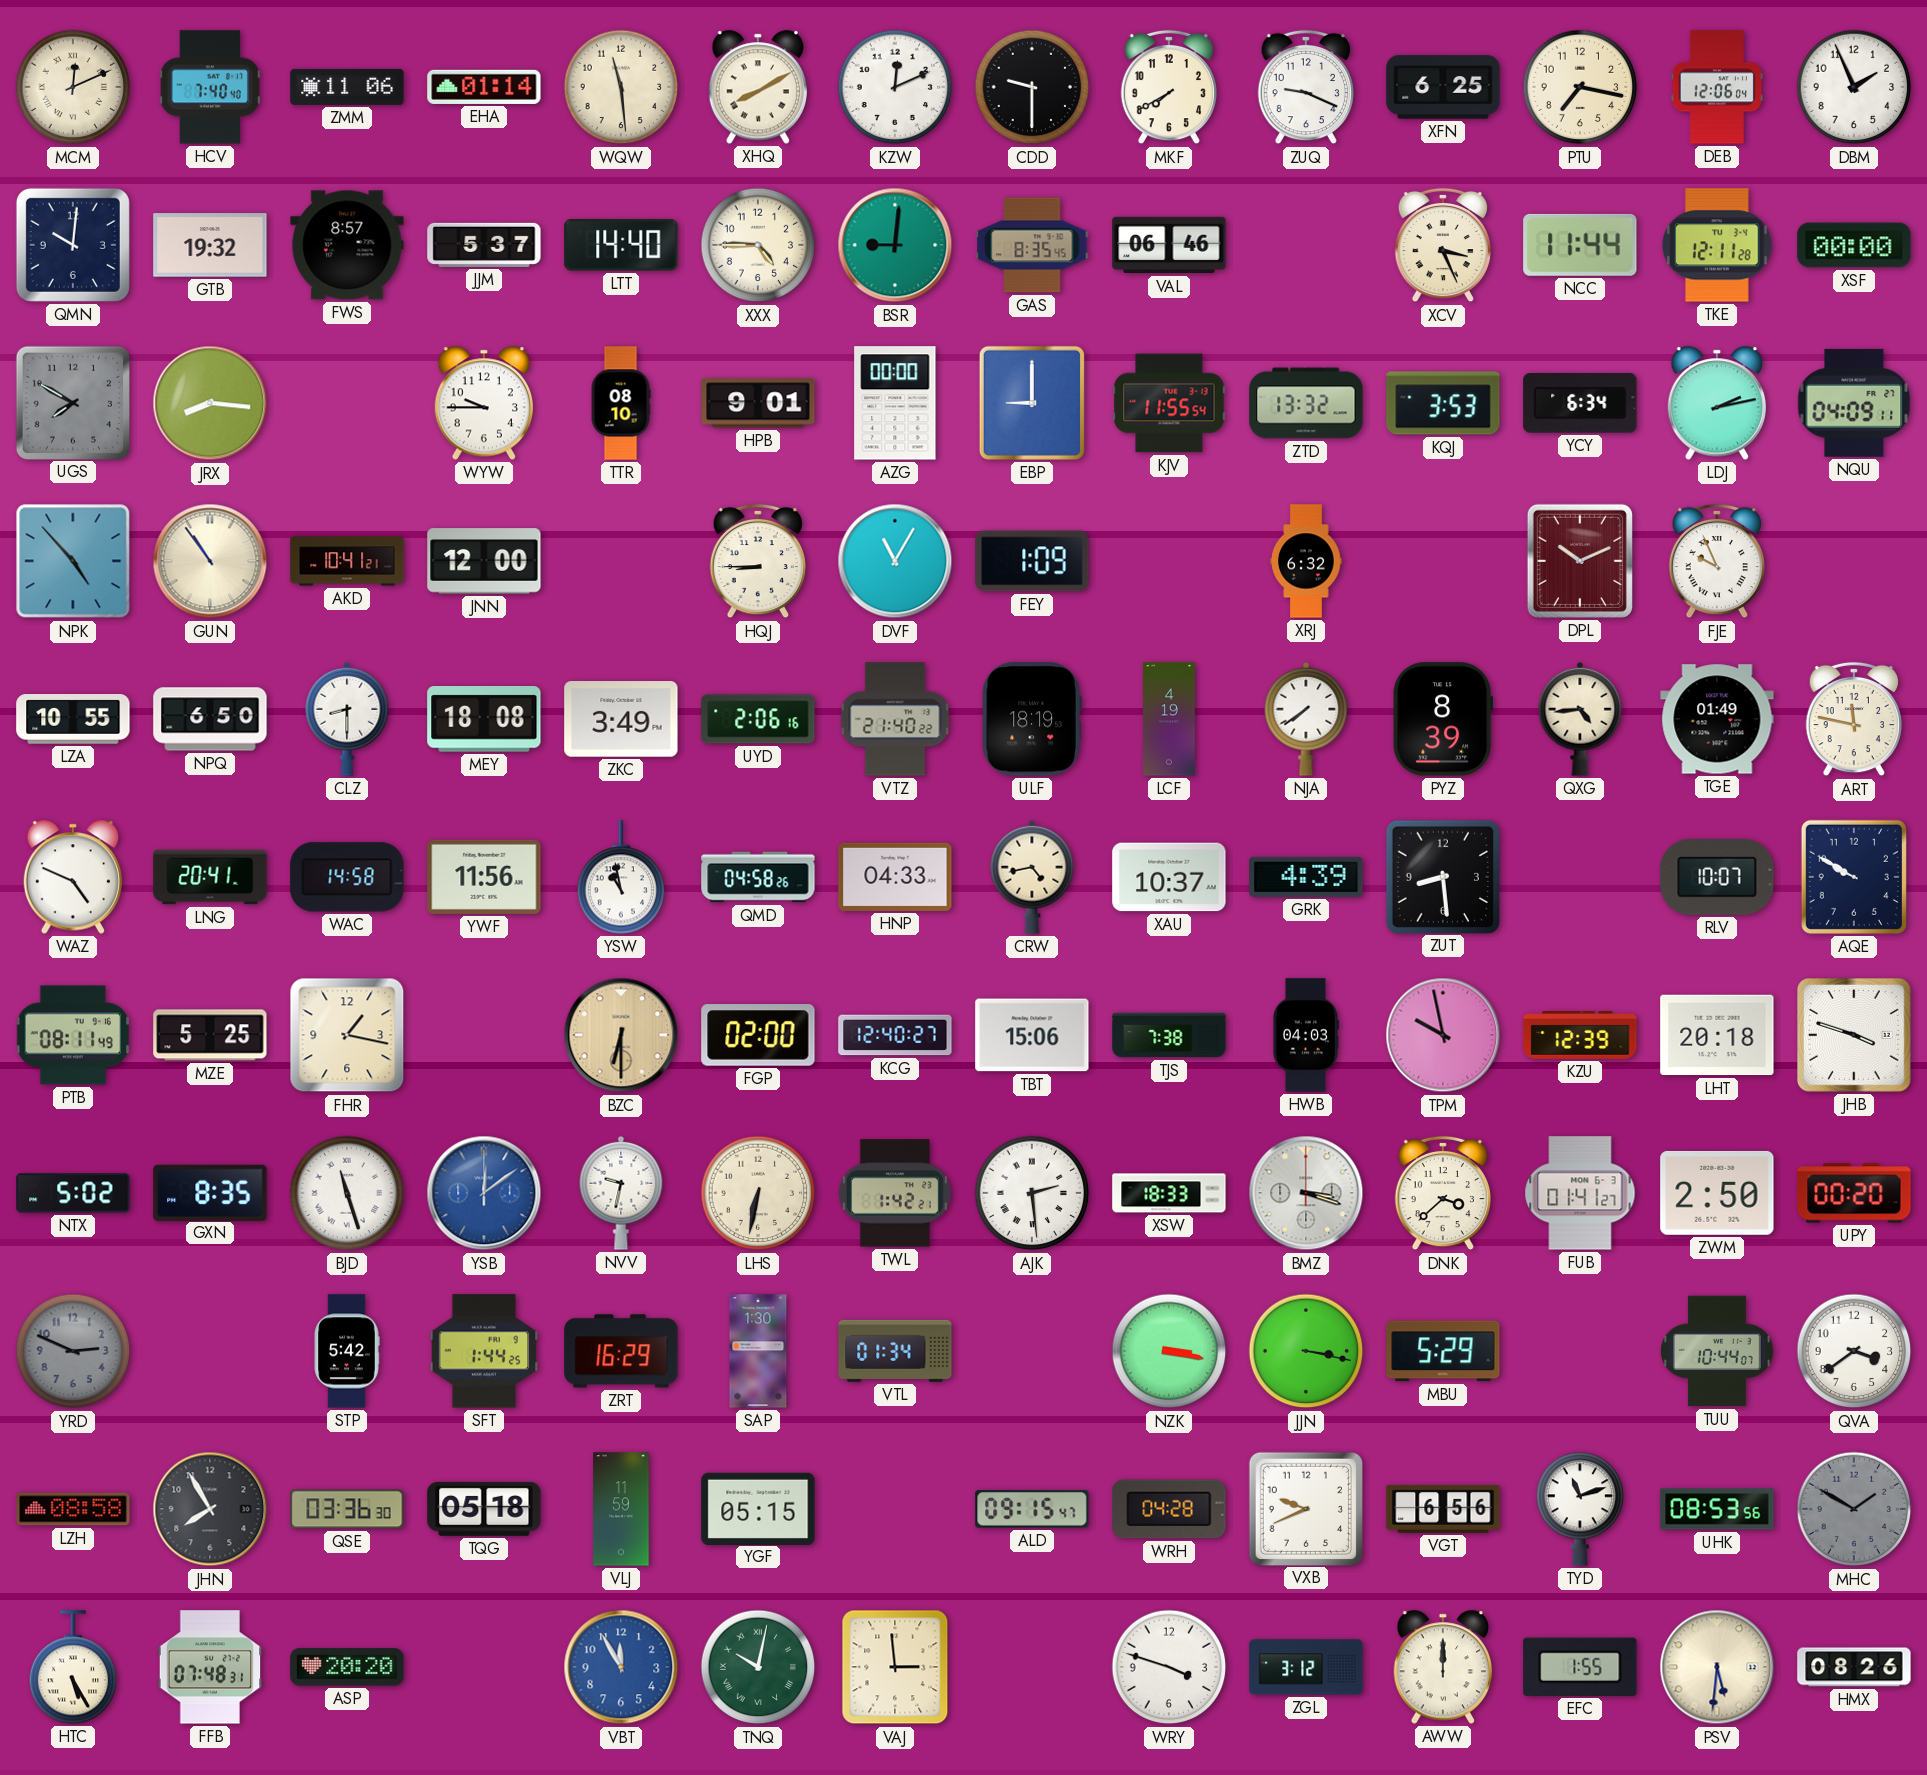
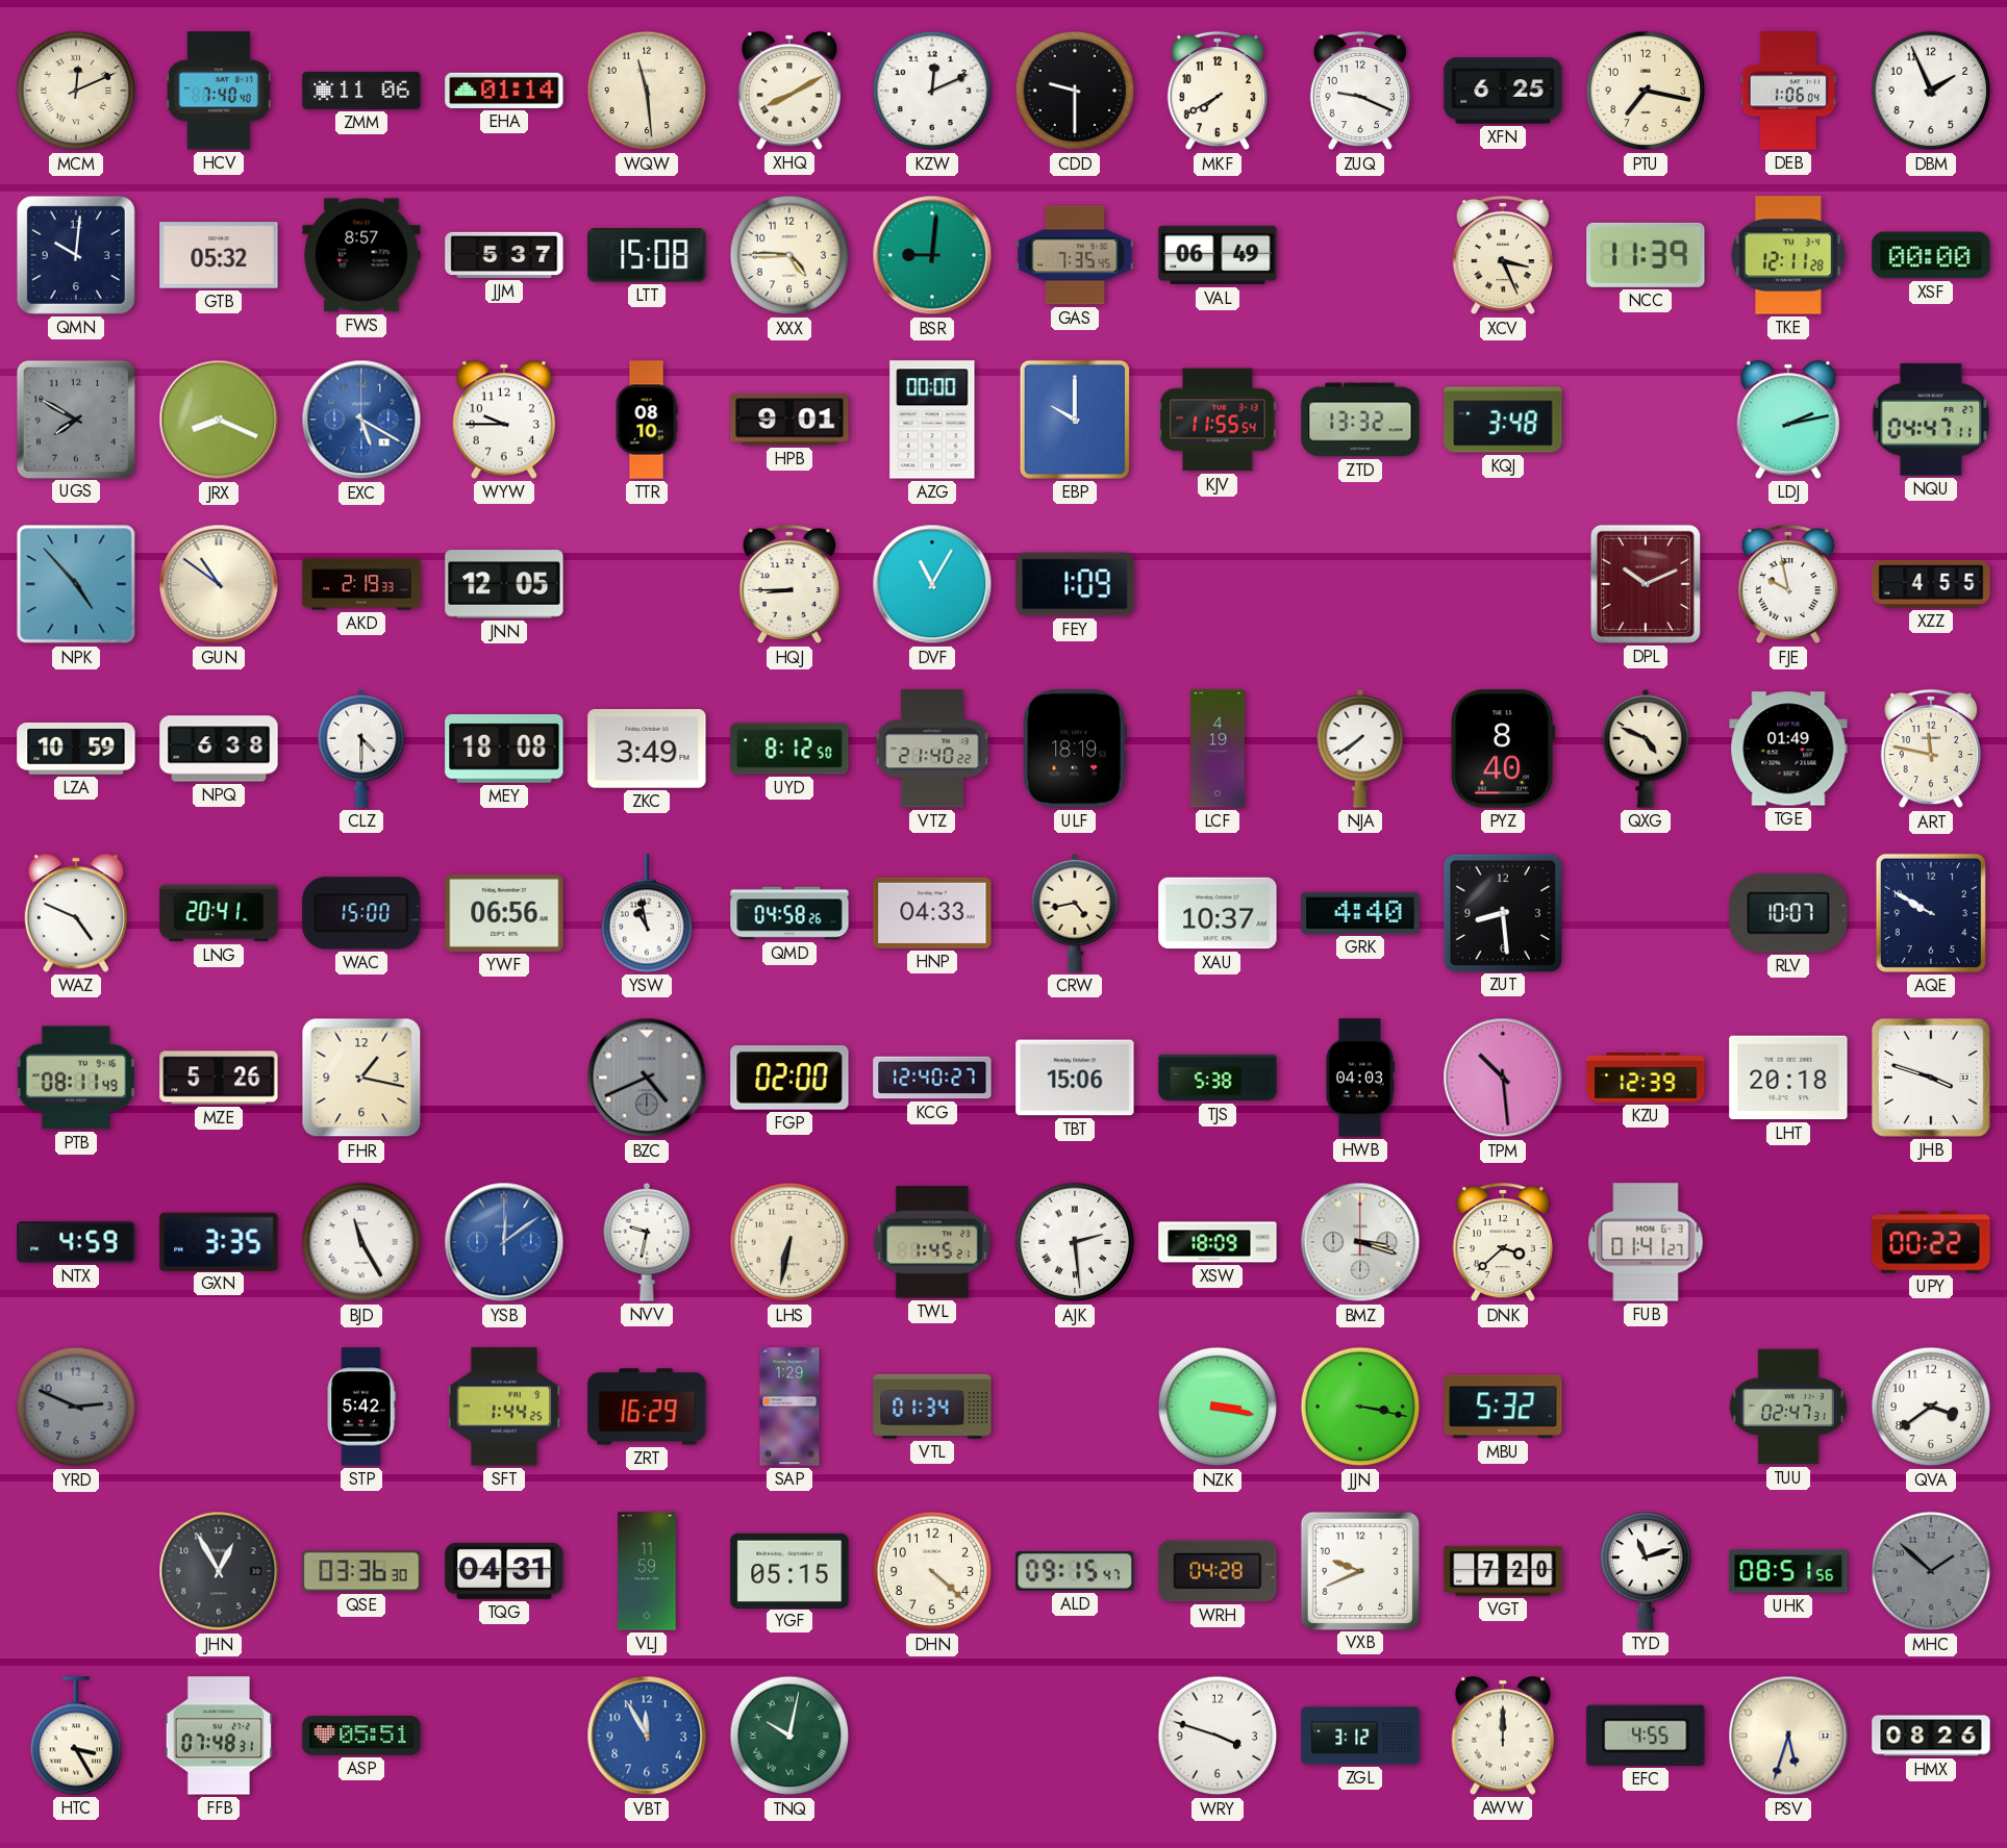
DEB: 12:06 -> 1:06 (1788, 91)
GTB: 19:32 -> 05:32 (219, 255)
LTT: 14:40 -> 15:08 (647, 256)
GAS: 8:35 -> 7:35 (1075, 255)
VAL: 06:46 -> 06:49 (1218, 255)
NCC: 11:44 -> 11:39 (1646, 255)
JRX: 8:16 -> 8:19 (219, 420)
EXC: none -> 5:20 (361, 420)
EBP: 9:00 -> 10:00 (1075, 420)
KQJ: 3:53 -> 3:48 (1503, 420)
YCY: 6:34 -> none (1580, 404)
NQU: 04:09 -> 04:47 (1931, 420)
GUN: 10:54 -> 10:51 (219, 584)
AKD: 10:41 -> 2:19 (361, 584)
JNN: 12:00 -> 12:05 (504, 584)
XRJ: 6:32 -> none (1306, 561)
FJE: 9:56 -> 9:58 (1787, 584)
XZZ: none -> 4:55 (1931, 584)
LZA: 10:55 -> 10:59 (76, 750)
NPQ: 6:50 -> 6:38 (219, 749)
CLZ: 8:30 -> 4:30 (361, 749)
UYD: 2:06 -> 8:12 (789, 749)
PYZ: 8:39 -> 8:40 (1503, 749)
QXG: 4:44 -> 4:49 (1646, 749)
WAC: 14:58 -> 15:00 (361, 913)
YWF: 11:56 -> 06:56 (504, 913)
GRK: 4:39 -> 4:40 (1360, 913)
MZE: 5:25 -> 5:26 (219, 1078)
BZC: 6:30 -> 4:41 (647, 1078)
BZC dial: champagne -> grey (647, 1078)
TJS: 7:38 -> 5:38 (1218, 1078)
TPM: 9:58 -> 10:29 (1503, 1078)
NTX: 5:02 -> 4:59 (76, 1242)
GXN: 8:35 -> 3:35 (219, 1241)
BJD: 11:27 -> 11:25 (361, 1242)
TWL: 1:42 -> 1:45 (932, 1242)
XSW: 18:33 -> 18:09 (1218, 1242)
ZWM: 2:50 -> none (1717, 1193)
UPY: 00:20 -> 00:22 (1931, 1242)
SAP: 1:30 -> 1:29 (789, 1407)
MBU: 5:29 -> 5:32 (1503, 1407)
TUU: 10:44 -> 02:47 (1788, 1407)
LZH: 08:58 -> none (73, 1509)
JHN: 7:55 -> 12:55 (219, 1571)
TQG: 05:18 -> 04:31 (504, 1571)
DHN: none -> 4:22 (932, 1571)
VGT: 6:56 -> 7:20 (1503, 1571)
UHK: 08:53 -> 08:51 (1788, 1571)
MHC: 1:50 -> 1:52 (1931, 1571)
HTC: 5:25 -> 3:25 (76, 1736)
ASP: 20:20 -> 05:51 (361, 1736)
VAJ: 2:59 -> none (895, 1667)
EFC: 1:55 -> 4:55 (1646, 1736)
PSV: 5:31 -> 5:33 (1788, 1736)
